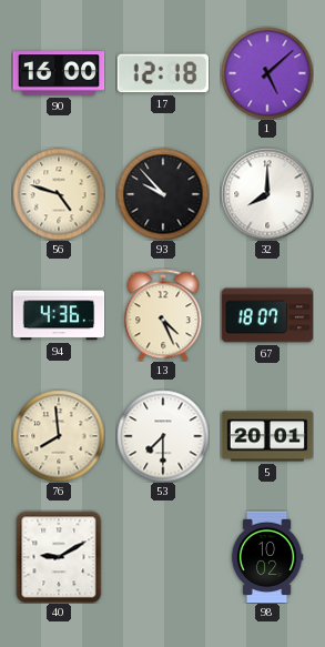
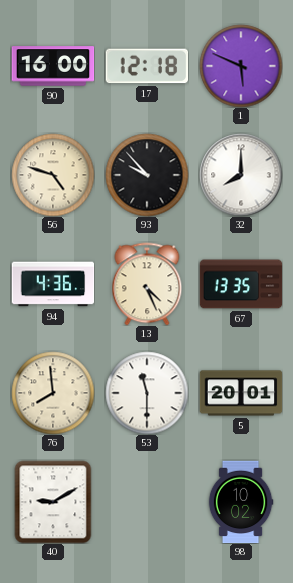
1: 5:08 -> 5:49 (241, 66)
67: 18:07 -> 13:35 (241, 284)
53: 7:30 -> 11:30 (147, 393)
